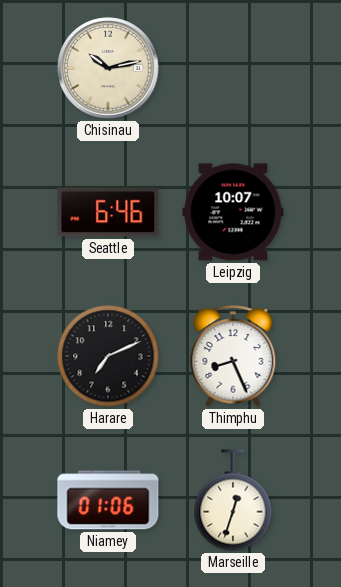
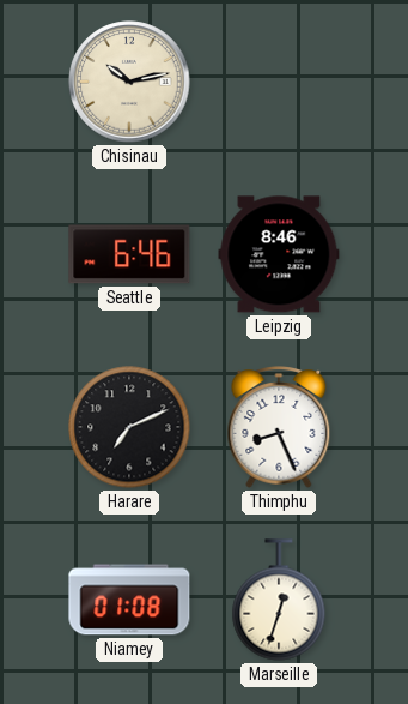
Leipzig: 10:07 -> 8:46 (279, 254)
Niamey: 01:06 -> 01:08 (129, 600)
